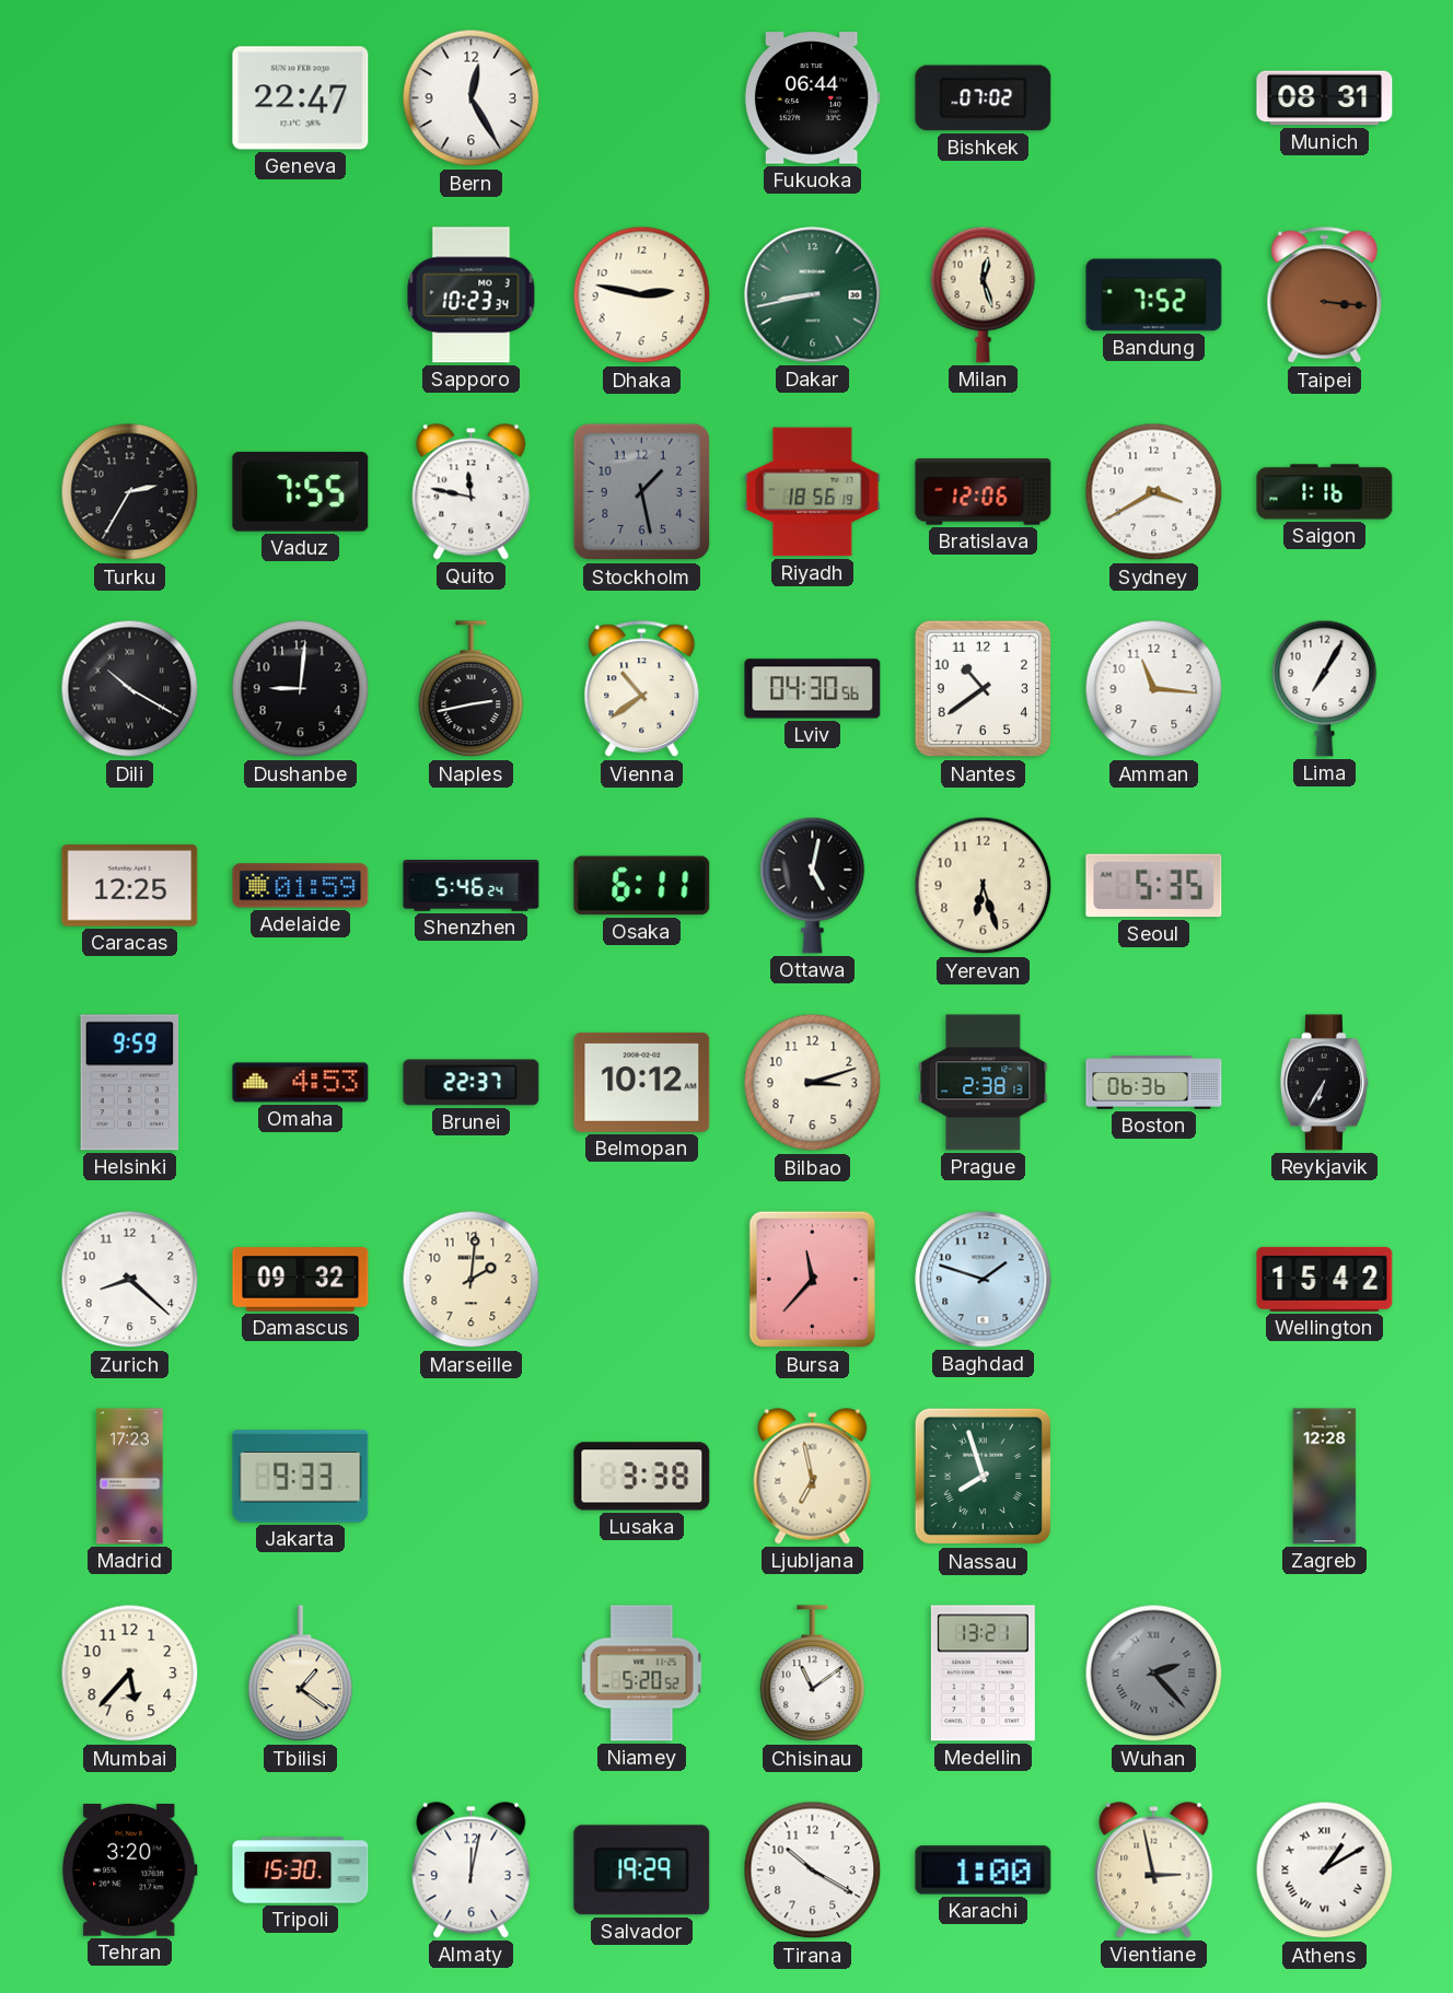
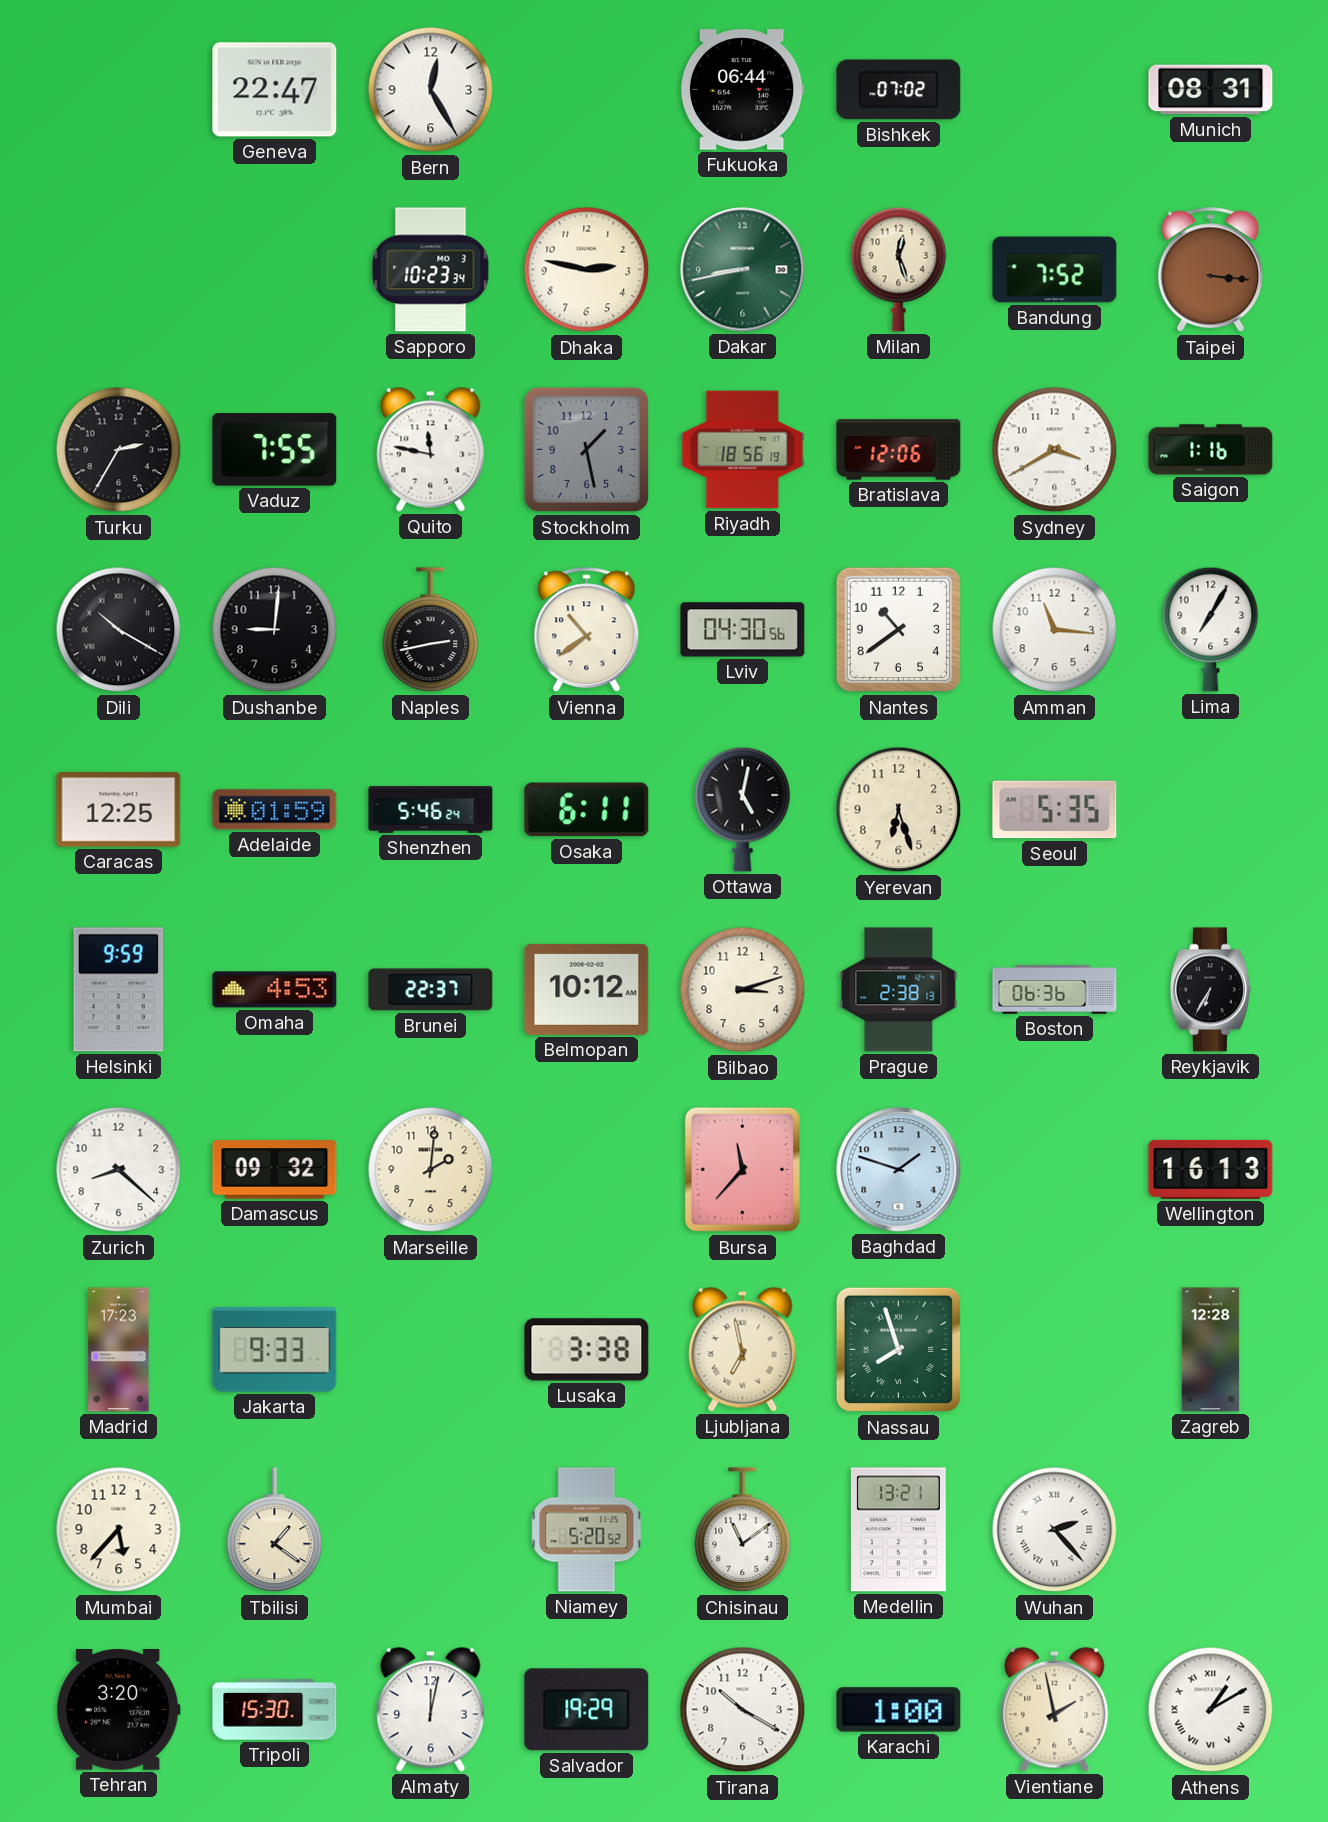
Wellington: 15:42 -> 16:13 (1211, 1169)
Wuhan dial: grey -> white (1055, 1530)
Vientiane: 2:58 -> 1:58 (1055, 1710)
